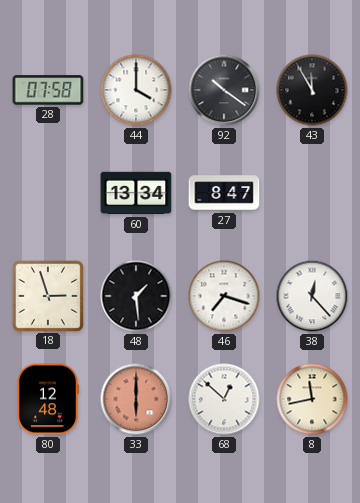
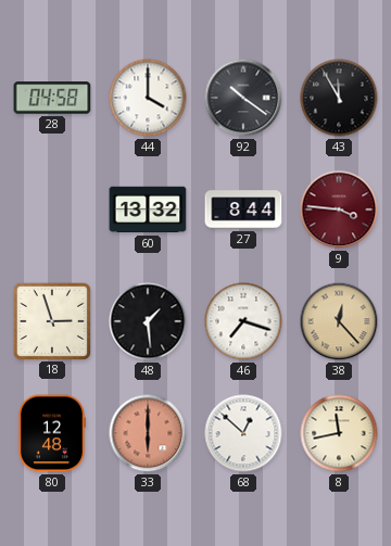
28: 07:58 -> 04:58 (52, 98)
60: 13:34 -> 13:32 (148, 209)
27: 8:47 -> 8:44 (243, 209)
9: none -> 3:46 (339, 209)
38 dial: white -> champagne (339, 321)
